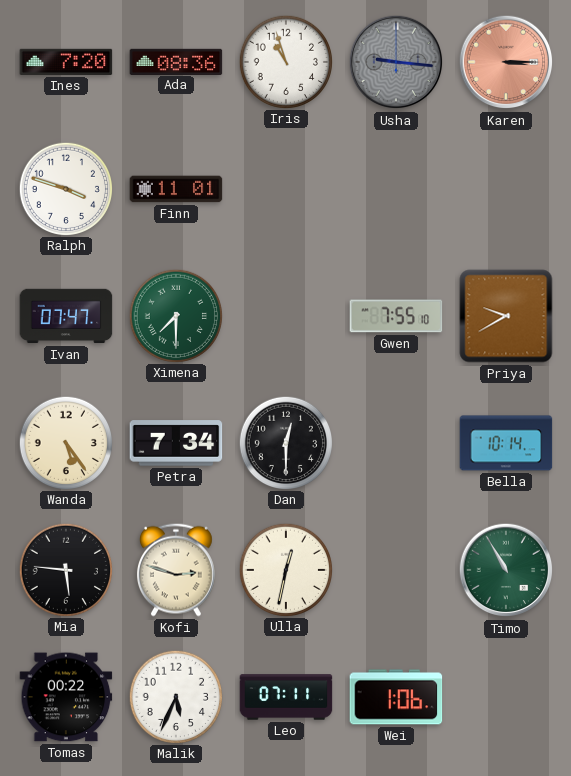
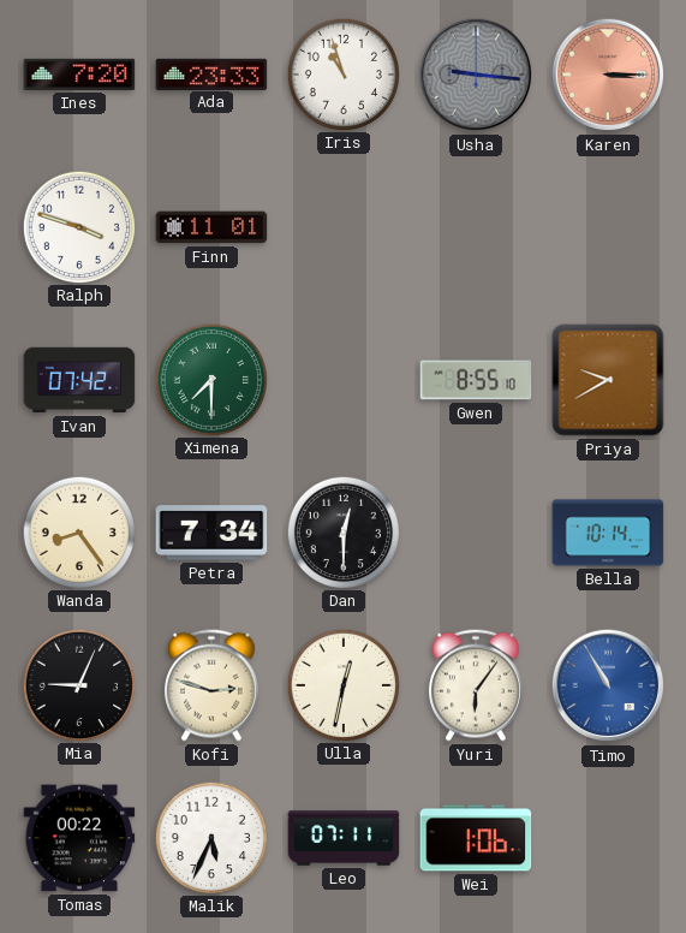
Ada: 08:36 -> 23:33 (211, 73)
Ivan: 07:47 -> 07:42 (79, 380)
Gwen: 7:55 -> 8:55 (476, 380)
Wanda: 5:24 -> 8:24 (78, 531)
Mia: 5:46 -> 9:04 (78, 684)
Yuri: none -> 6:06 (476, 685)
Timo dial: green -> blue (608, 685)
